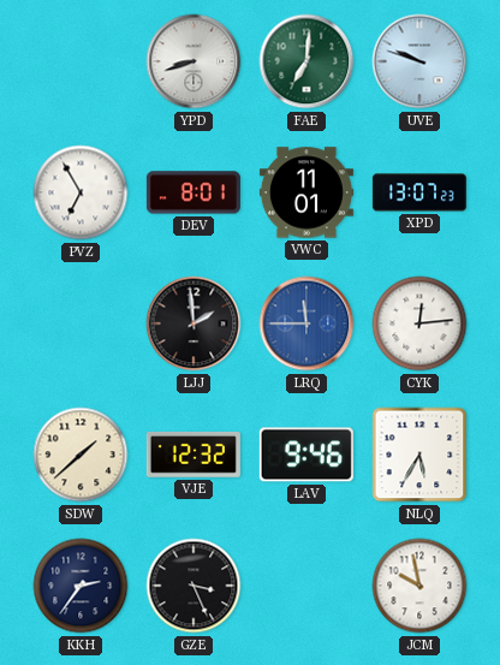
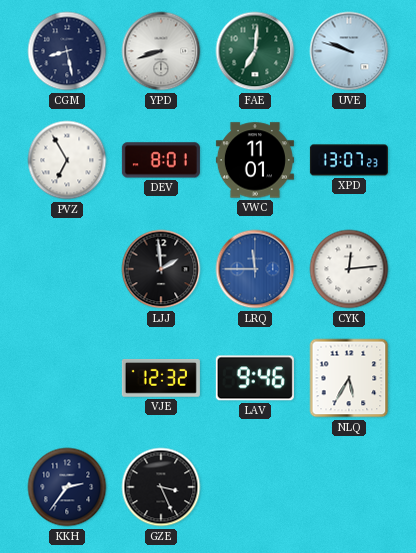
CGM: none -> 8:28 (67, 51)
SDW: 1:38 -> none (81, 455)
JCM: 9:58 -> none (419, 586)
